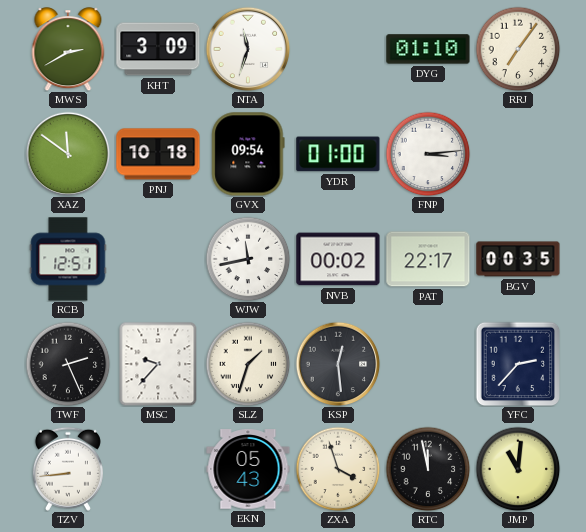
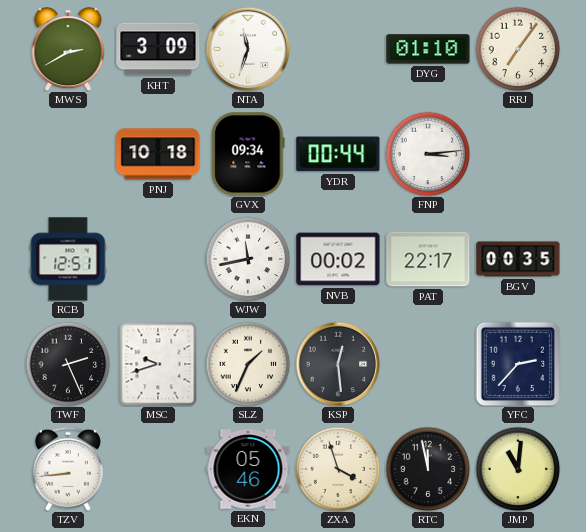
XAZ: 11:51 -> none (68, 154)
GVX: 09:54 -> 09:34 (248, 154)
YDR: 01:00 -> 00:44 (338, 154)
MSC: 9:37 -> 9:42 (158, 364)
SLZ: 1:33 -> 1:34 (248, 364)
EKN: 05:43 -> 05:46 (248, 469)
